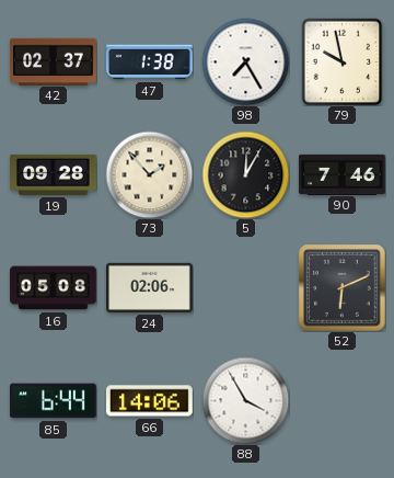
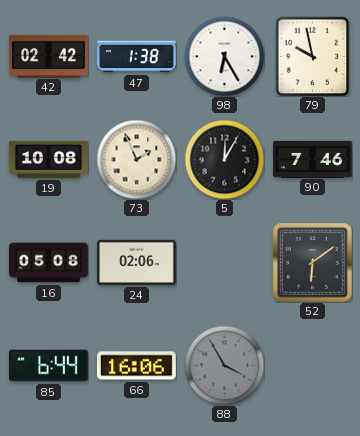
42: 02:37 -> 02:42 (49, 56)
98: 7:25 -> 6:25 (224, 56)
19: 09:28 -> 10:08 (49, 159)
73: 1:53 -> 1:56 (136, 159)
52: 6:11 -> 6:09 (313, 263)
66: 14:06 -> 16:06 (137, 366)
88 dial: white -> grey (224, 365)
